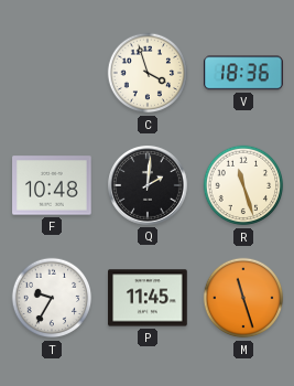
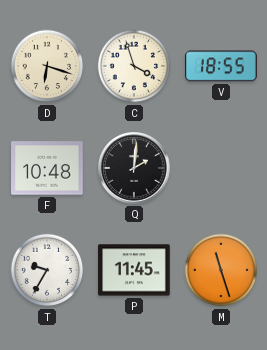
D: none -> 6:18 (47, 66)
V: 18:36 -> 18:55 (221, 66)
R: 11:27 -> none (243, 185)
